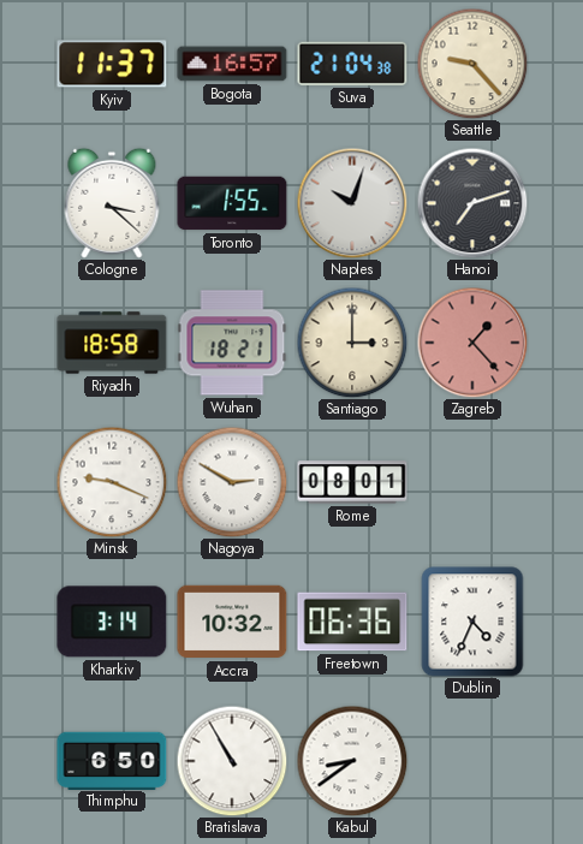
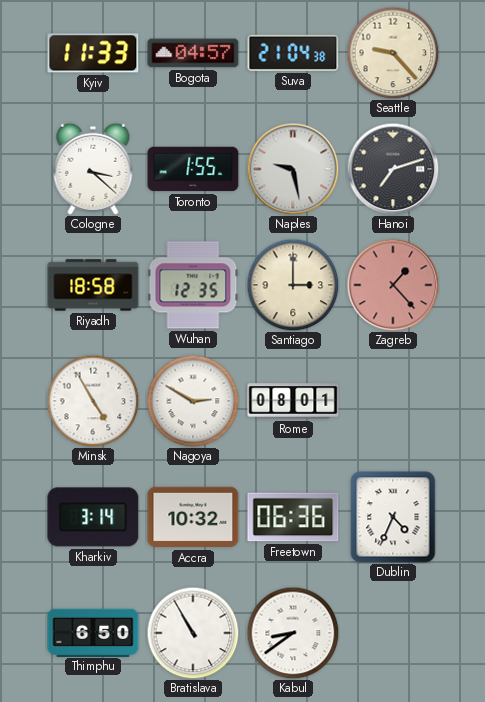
Kyiv: 11:37 -> 11:33 (93, 53)
Bogota: 16:57 -> 04:57 (193, 53)
Naples: 10:03 -> 9:28 (293, 169)
Wuhan: 18:21 -> 12:35 (193, 285)
Minsk: 9:19 -> 4:55 (93, 401)
